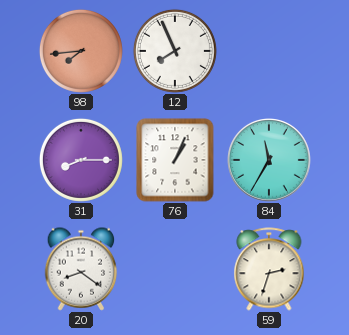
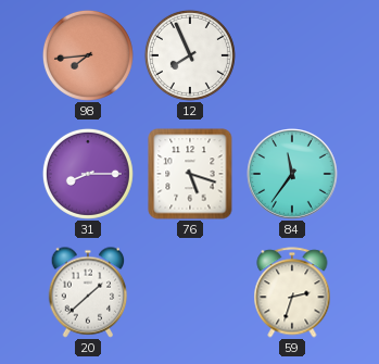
76: 1:04 -> 5:18 (190, 174)
84: 11:35 -> 11:36 (293, 175)
20: 8:21 -> 1:38 (88, 292)
